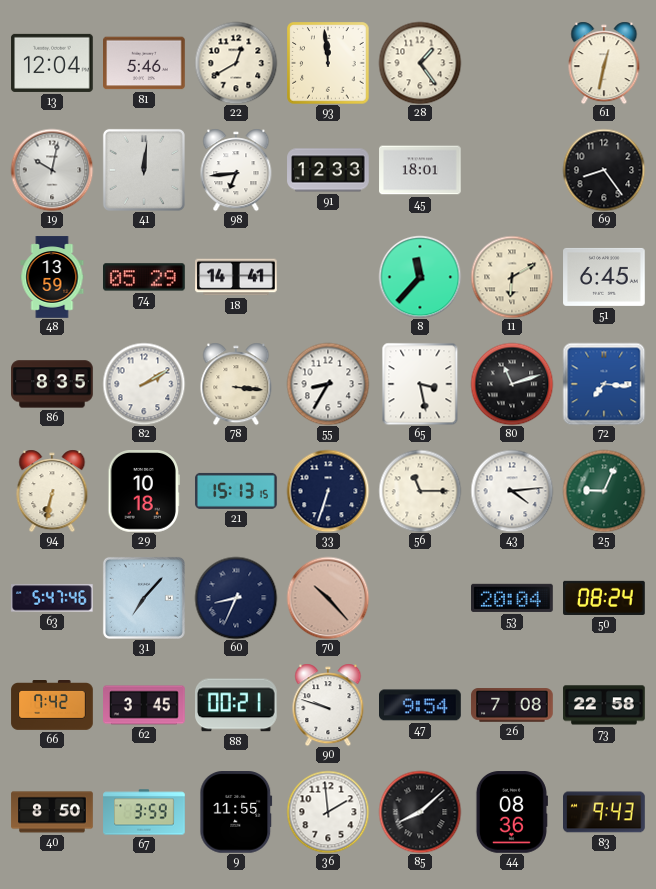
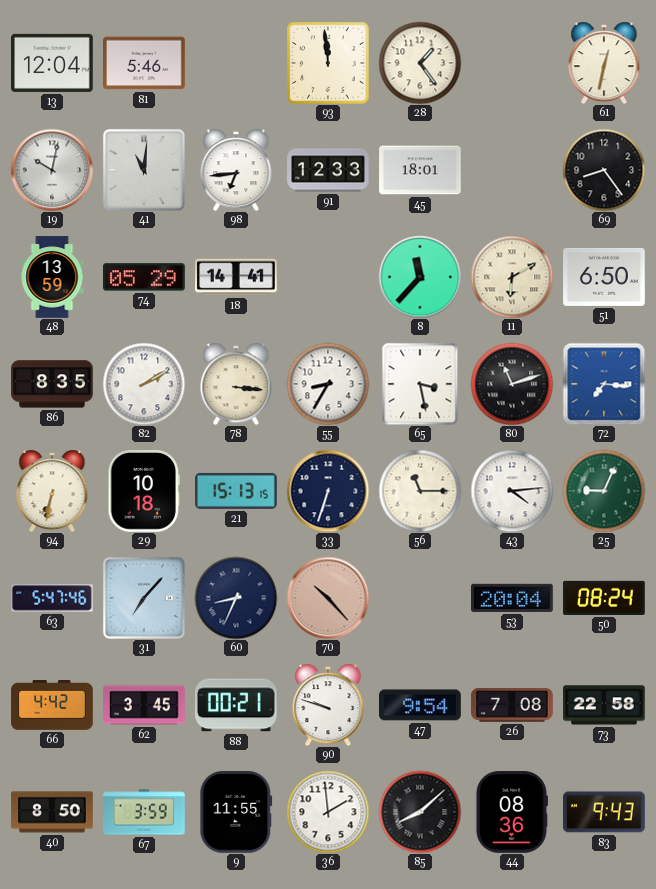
22: 12:40 -> none (236, 63)
41: 12:01 -> 11:01 (144, 170)
51: 6:45 -> 6:50 (604, 277)
66: 7:42 -> 4:42 (52, 706)
